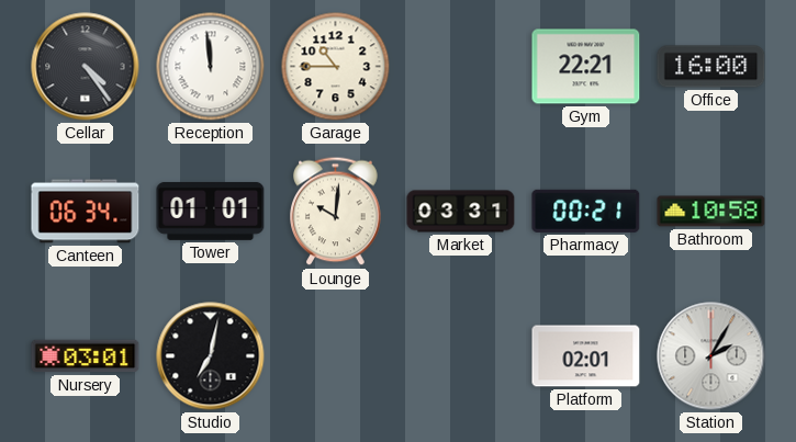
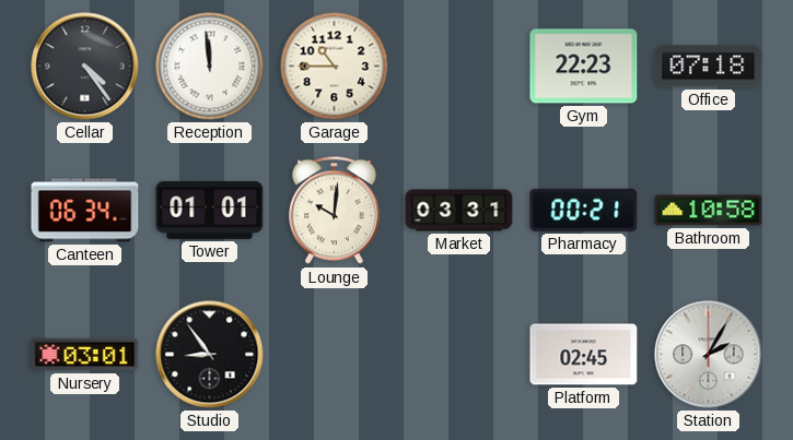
Gym: 22:21 -> 22:23 (584, 67)
Office: 16:00 -> 07:18 (709, 67)
Studio: 7:02 -> 8:54 (210, 355)
Platform: 02:01 -> 02:45 (584, 355)
